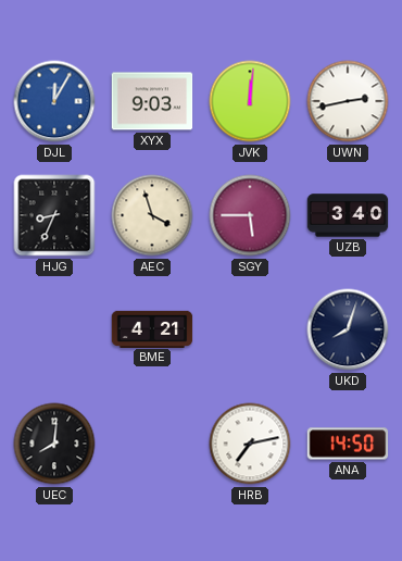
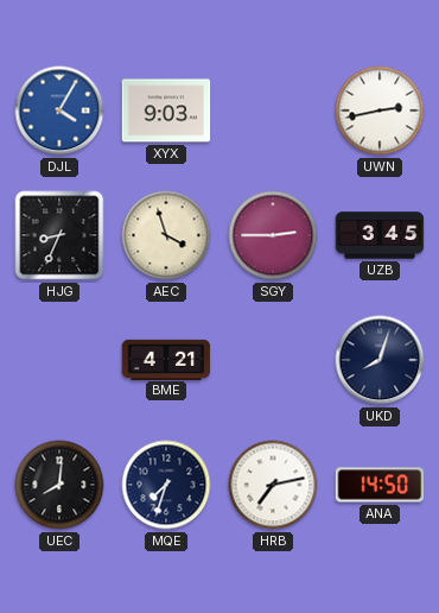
DJL: 12:05 -> 4:05 (59, 110)
JVK: 12:01 -> none (250, 101)
SGY: 5:45 -> 2:45 (273, 235)
UZB: 3:40 -> 3:45 (380, 235)
MQE: none -> 7:33 (166, 485)
